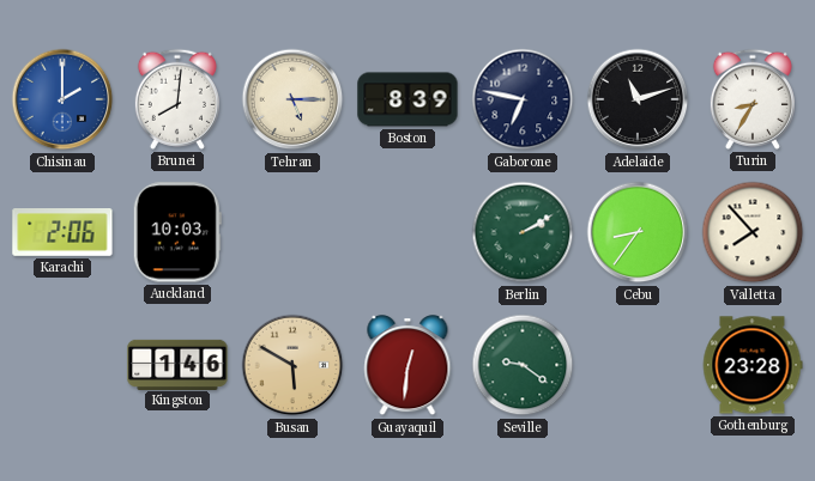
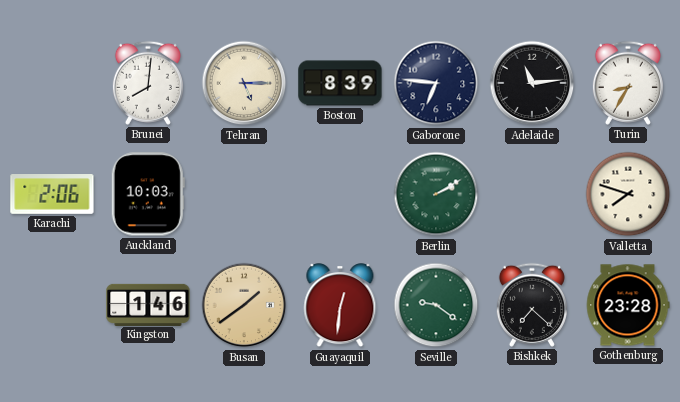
Chisinau: 2:00 -> none (62, 99)
Gaborone: 6:47 -> 6:46 (436, 83)
Adelaide: 11:12 -> 11:14 (532, 83)
Cebu: 8:36 -> none (638, 232)
Valletta: 7:53 -> 7:48 (628, 194)
Busan: 5:50 -> 1:39 (244, 305)
Bishkek: none -> 7:22 (532, 305)
